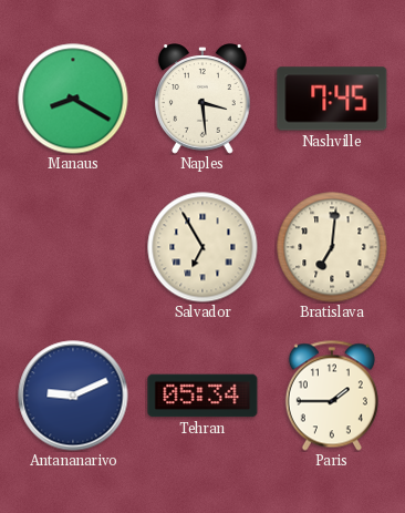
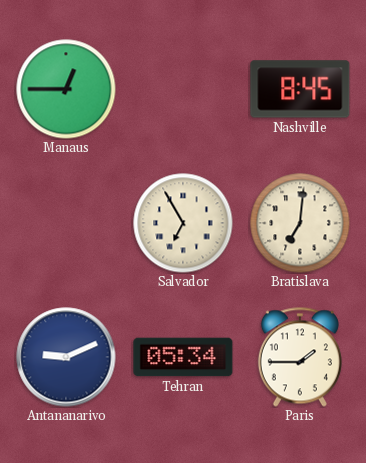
Manaus: 8:20 -> 12:45 (66, 89)
Naples: 3:29 -> none (204, 99)
Nashville: 7:45 -> 8:45 (300, 89)
